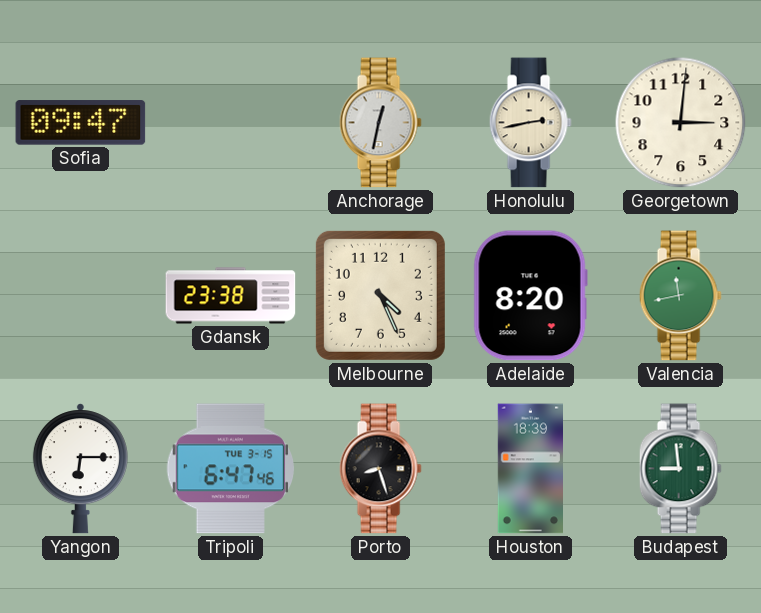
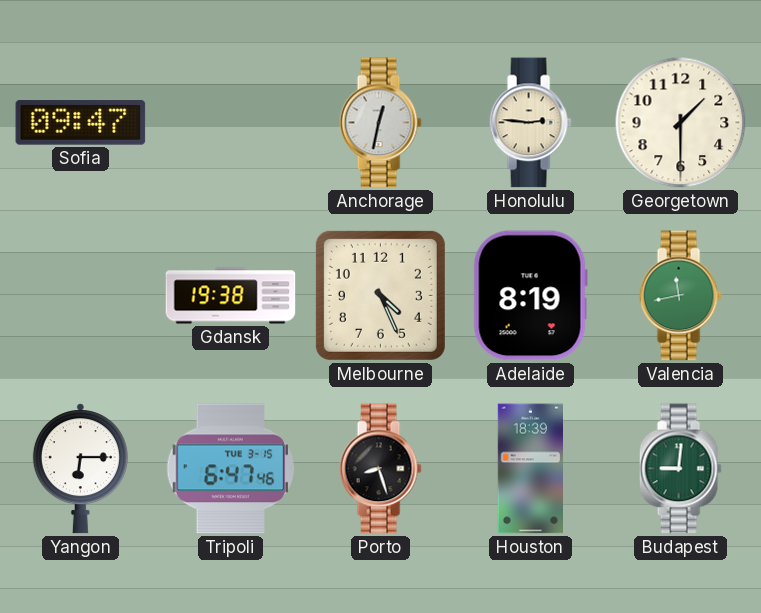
Honolulu: 2:43 -> 2:46 (530, 123)
Georgetown: 3:01 -> 1:30 (681, 123)
Gdansk: 23:38 -> 19:38 (231, 296)
Adelaide: 8:20 -> 8:19 (530, 296)
Budapest: 8:59 -> 9:01 (680, 469)
